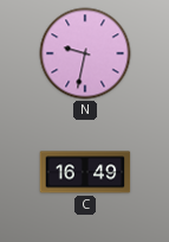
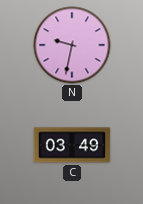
C: 16:49 -> 03:49 (72, 145)
